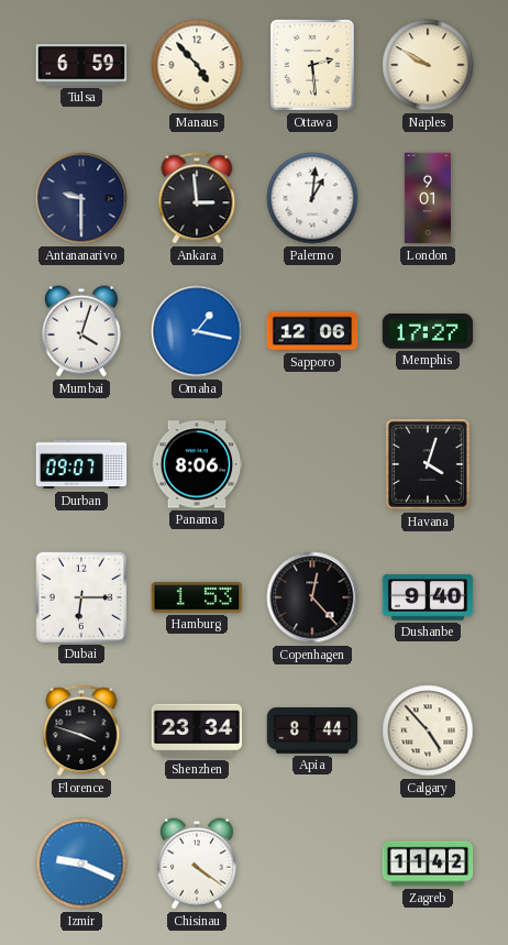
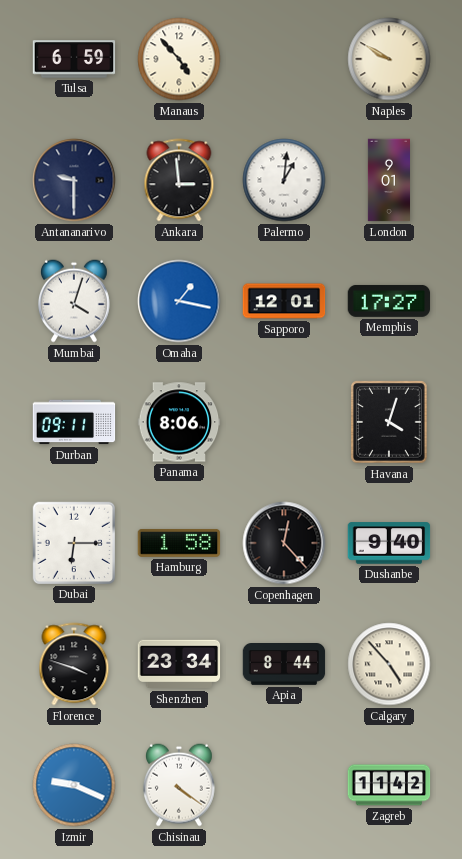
Ottawa: 2:29 -> none (313, 66)
Sapporo: 12:06 -> 12:01 (284, 301)
Durban: 09:07 -> 09:11 (74, 422)
Hamburg: 1:53 -> 1:58 (179, 543)
